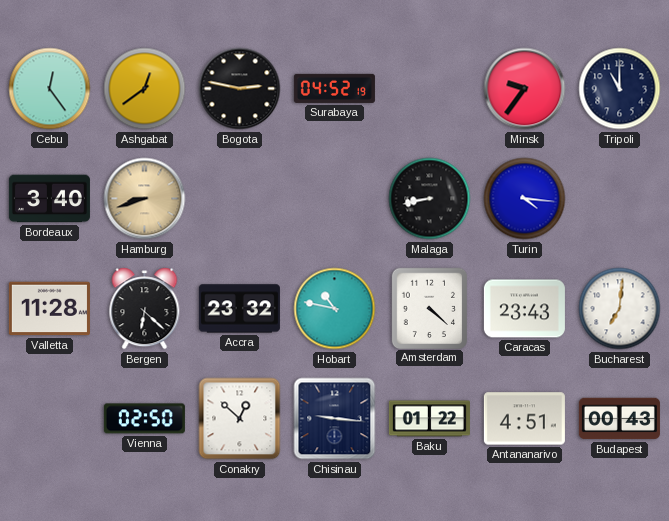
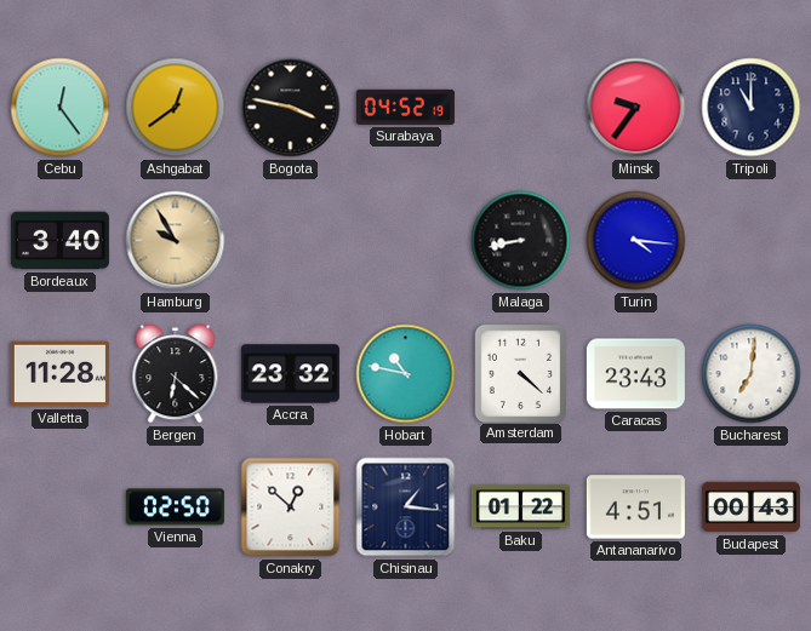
Bogota: 2:47 -> 3:47 (291, 108)
Hamburg: 8:42 -> 9:55 (176, 241)
Chisinau: 9:16 -> 1:16 (406, 507)
